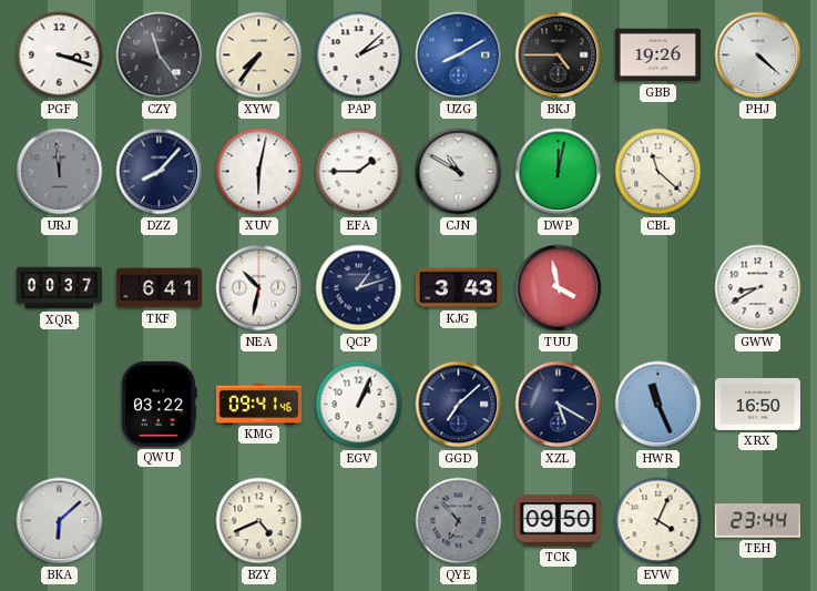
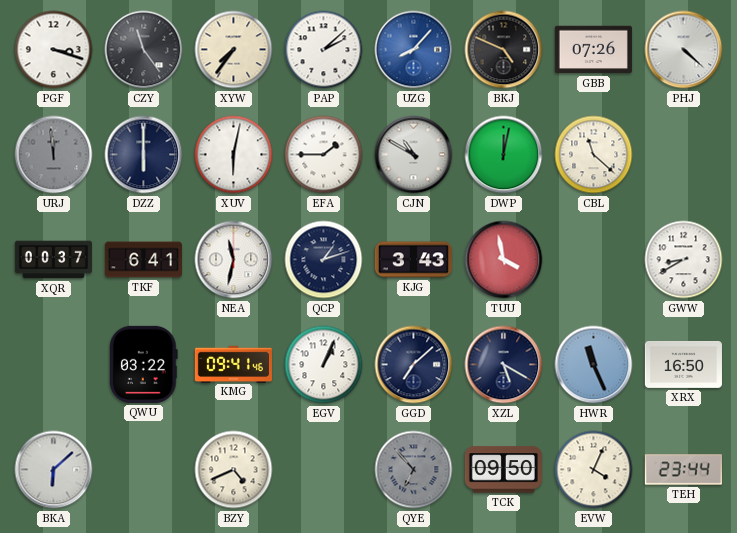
UZG: 8:10 -> 8:07 (414, 50)
BKJ: 4:45 -> 4:49 (504, 50)
GBB: 19:26 -> 07:26 (593, 50)
DZZ: 8:07 -> 6:00 (144, 155)
NEA: 10:32 -> 11:32 (234, 260)
